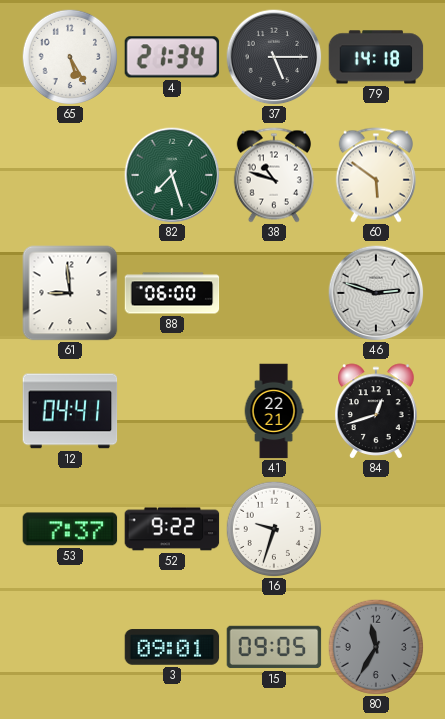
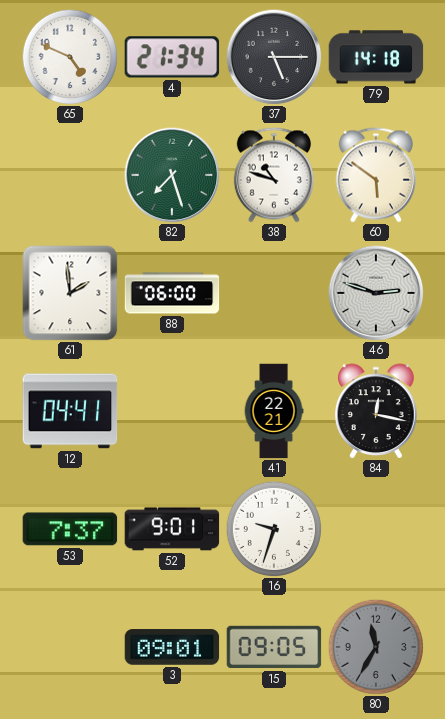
65: 5:25 -> 4:49 (70, 57)
61: 8:59 -> 1:59 (70, 293)
84: 12:42 -> 12:17 (376, 411)
52: 9:22 -> 9:01 (172, 529)
